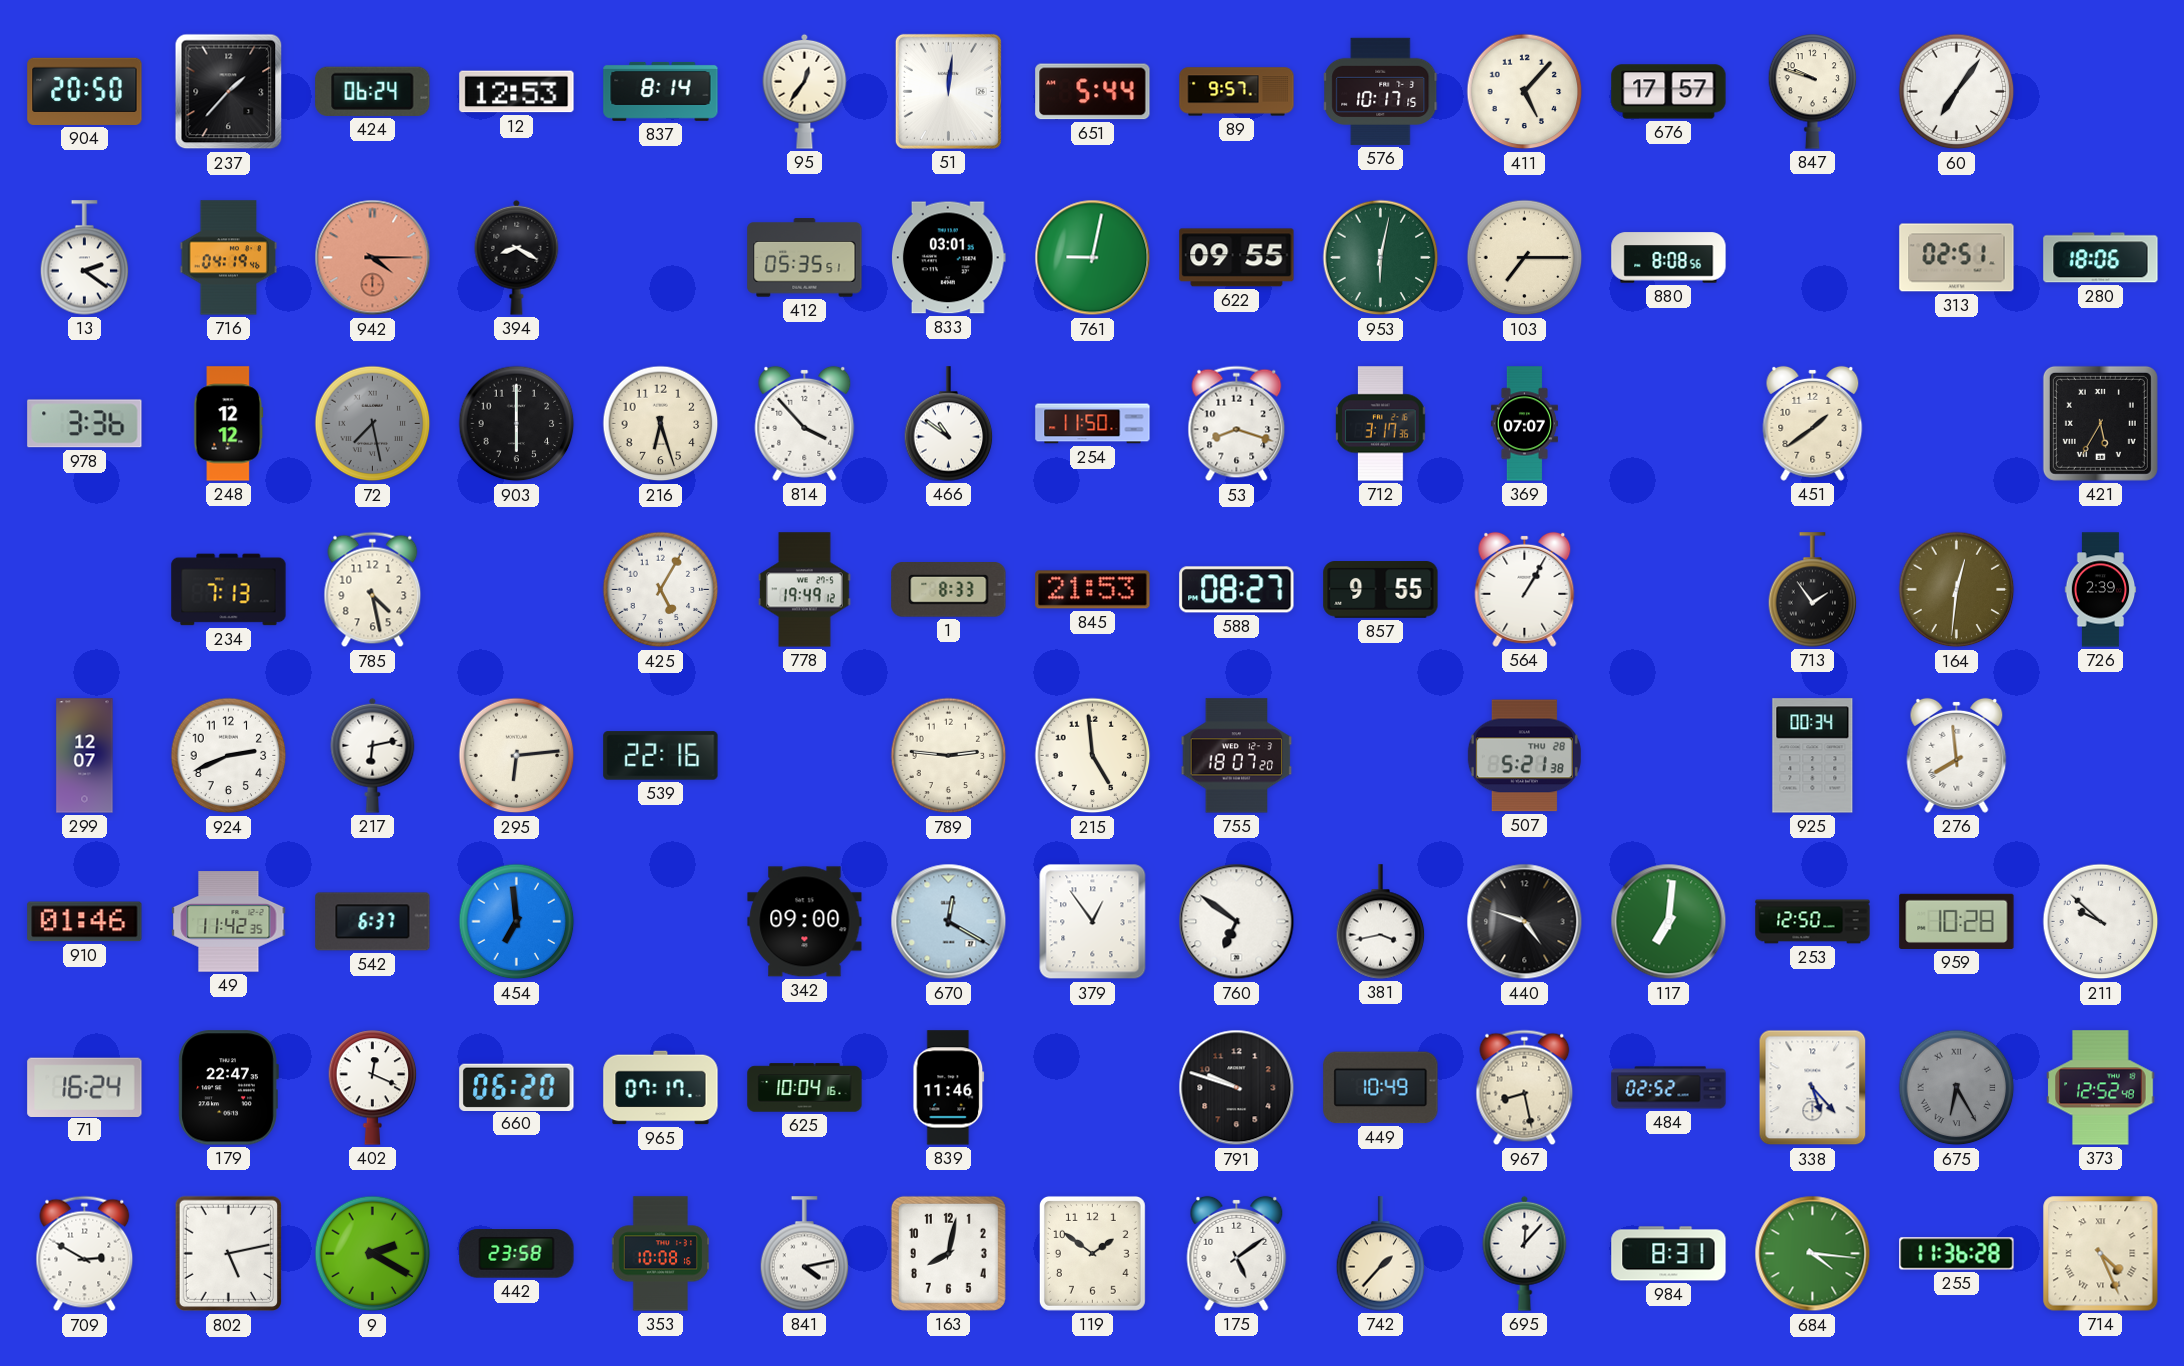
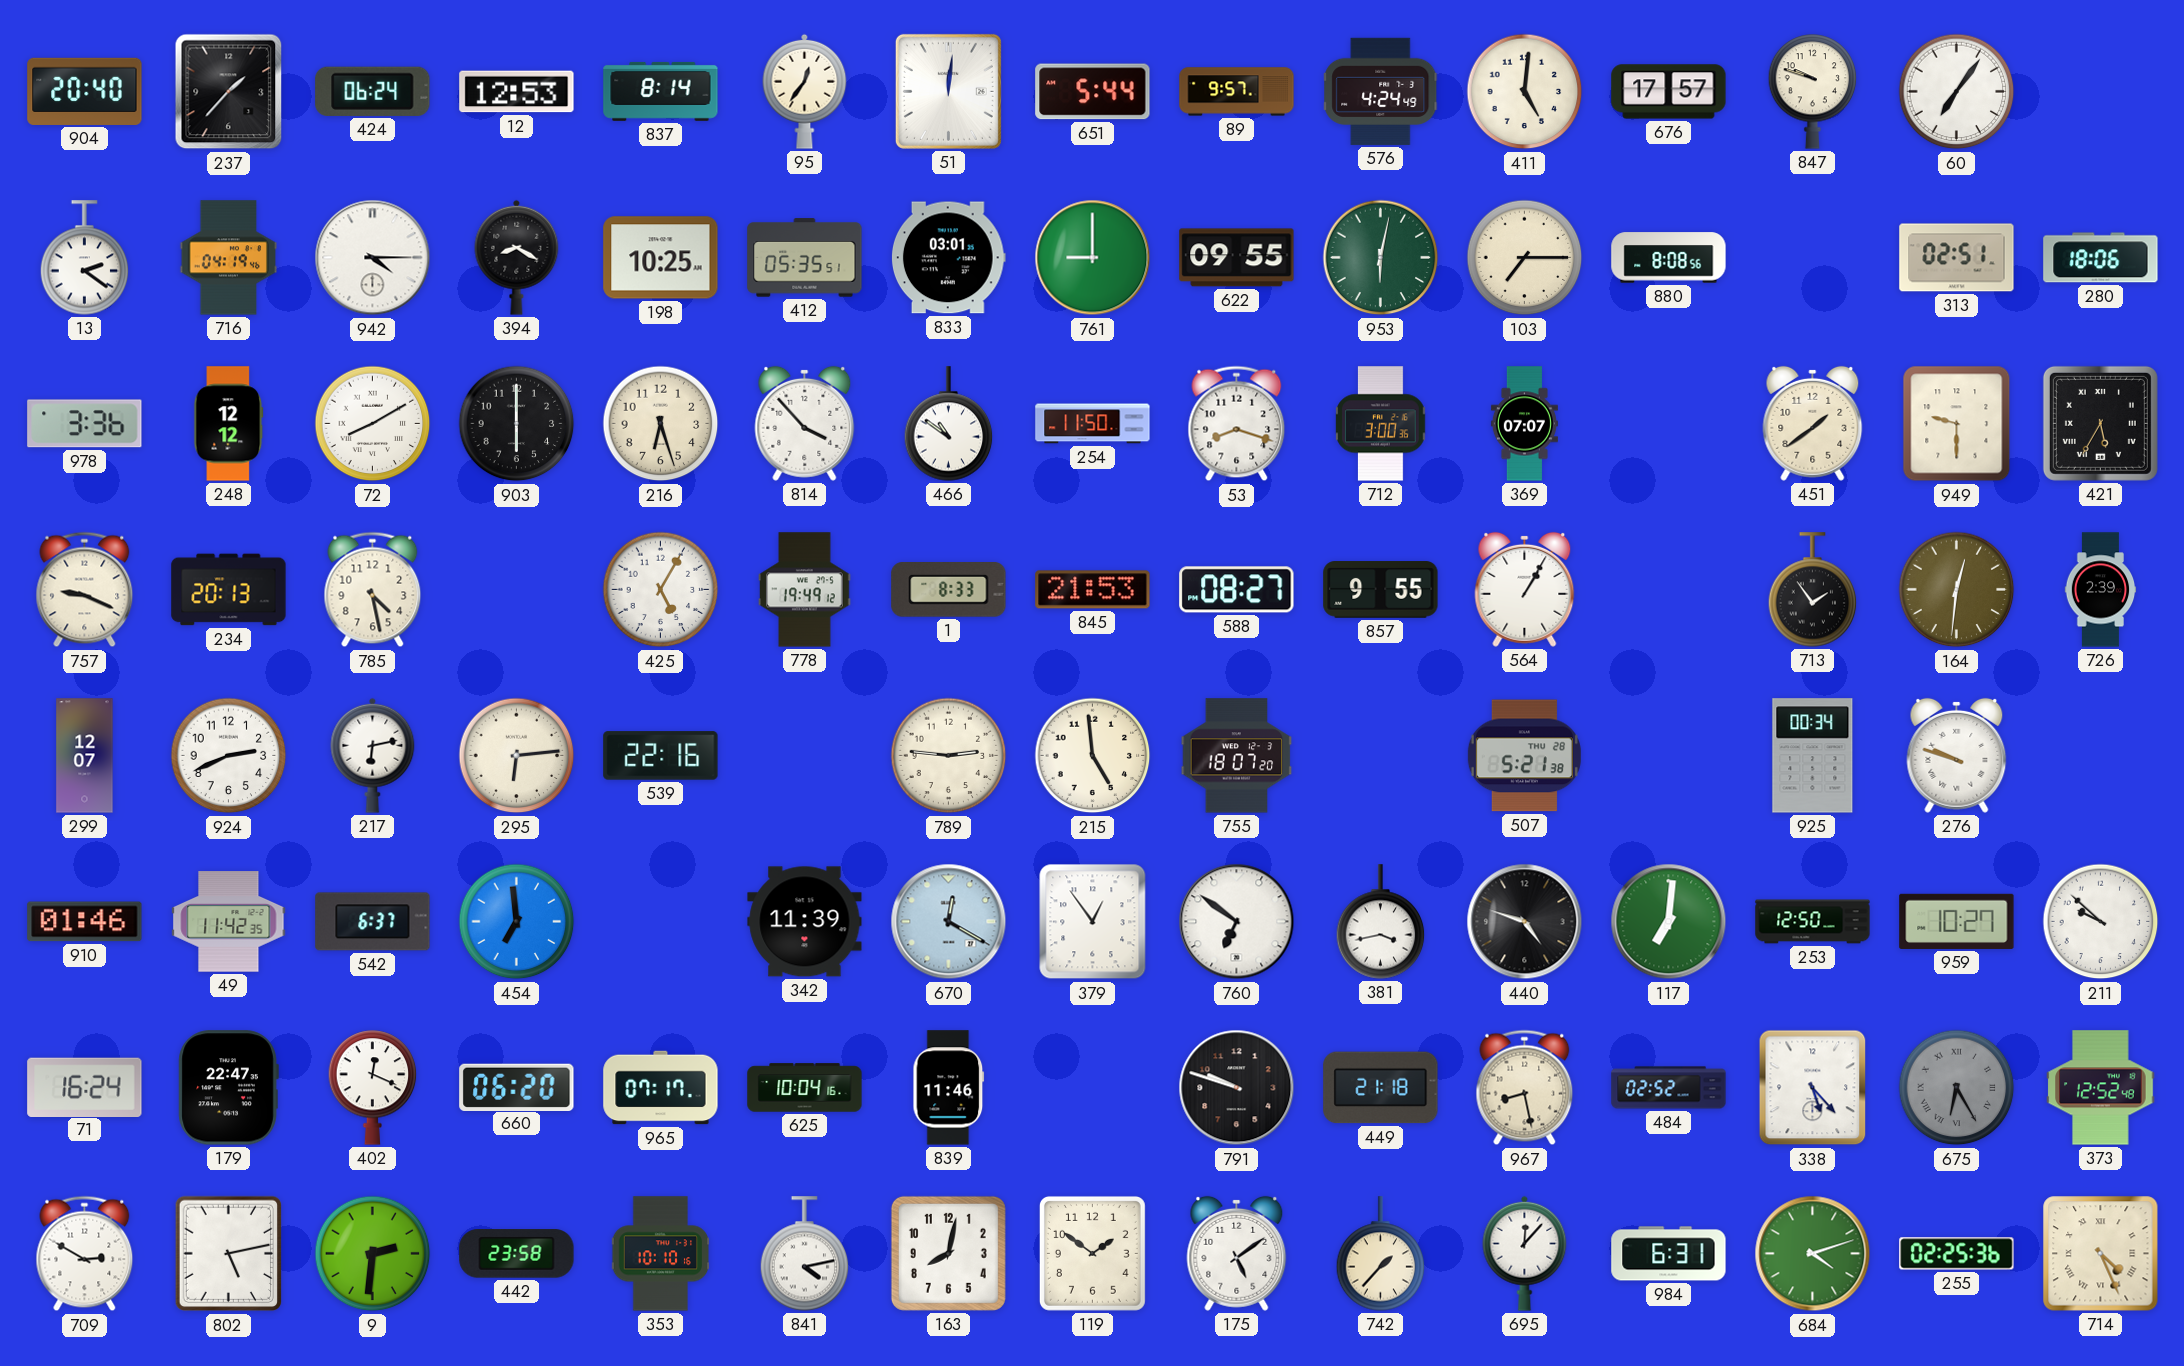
904: 20:50 -> 20:40 (85, 91)
576: 10:17 -> 4:24 (1381, 91)
411: 5:07 -> 5:01 (1525, 92)
942 dial: salmon -> white (373, 258)
198: none -> 10:25 (661, 258)
761: 9:02 -> 9:00 (1093, 258)
72: 7:28 -> 8:10 (373, 424)
72 dial: grey -> white (373, 424)
712: 3:17 -> 3:00 (1381, 424)
949: none -> 9:30 (1957, 424)
757: none -> 9:19 (85, 590)
234: 7:13 -> 20:13 (229, 590)
276: 7:59 -> 9:48 (1957, 755)
342: 09:00 -> 11:39 (805, 922)
959: 10:28 -> 10:27 (1957, 921)
449: 10:49 -> 21:18 (1381, 1088)
9: 2:20 -> 2:31 (373, 1254)
353: 10:08 -> 10:10 (661, 1254)
984: 8:31 -> 6:31 (1669, 1254)
684: 4:16 -> 4:12 (1813, 1254)
255: 11:36 -> 02:25 (1957, 1254)
